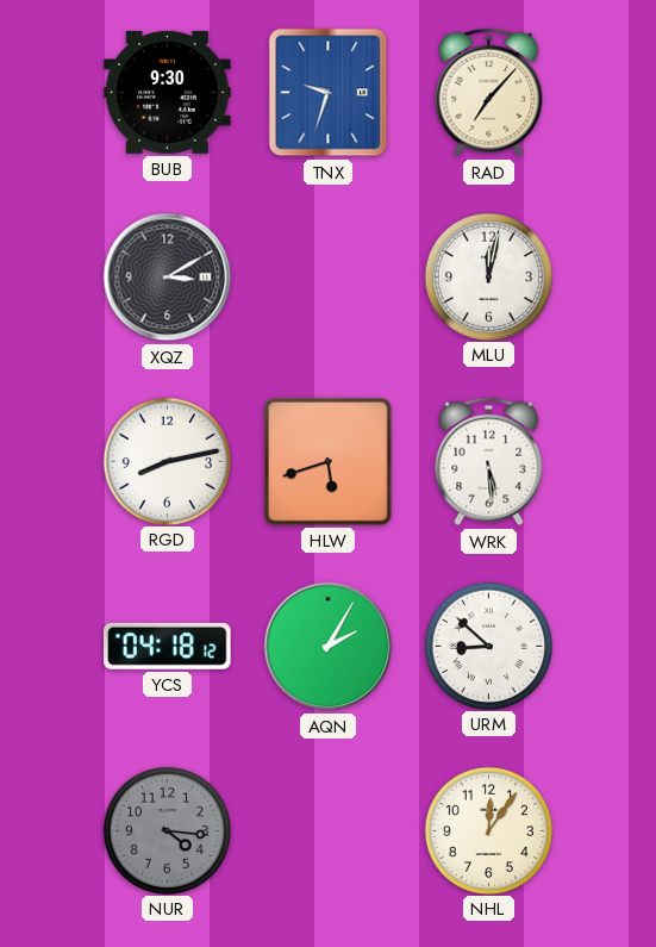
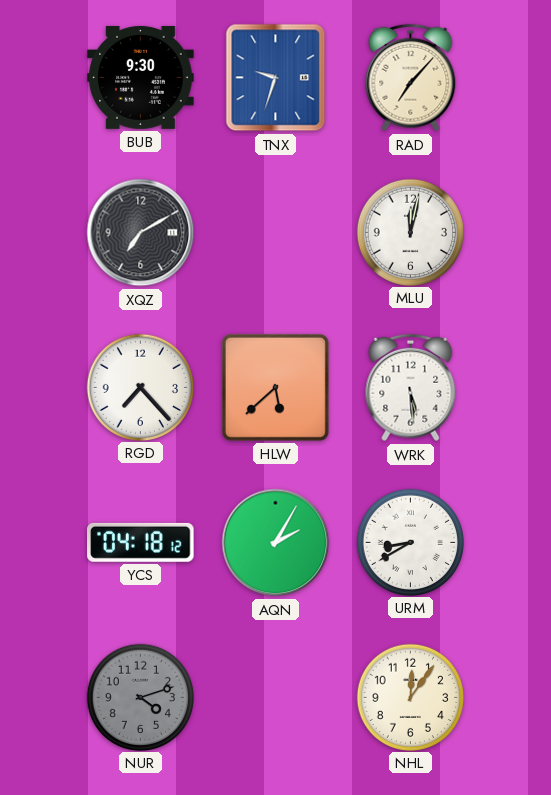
XQZ: 3:10 -> 7:10 (141, 233)
RGD: 8:13 -> 7:23 (140, 387)
HLW: 5:42 -> 5:38 (275, 387)
URM: 8:52 -> 8:40 (410, 542)
NUR: 4:16 -> 4:12 (140, 697)
